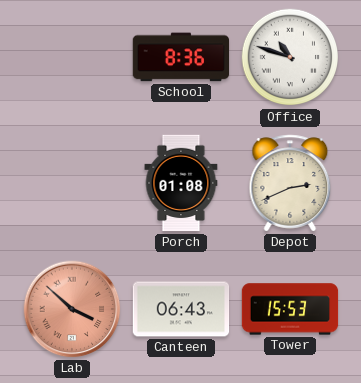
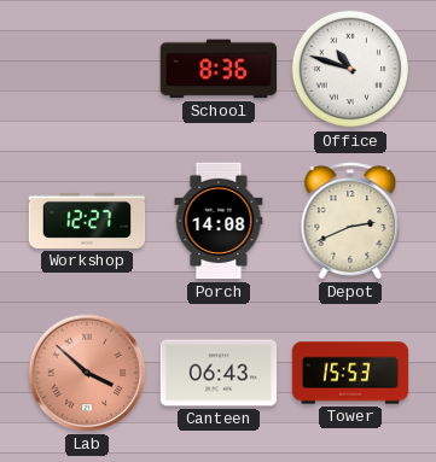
Workshop: none -> 12:27 (87, 221)
Porch: 01:08 -> 14:08 (219, 221)
